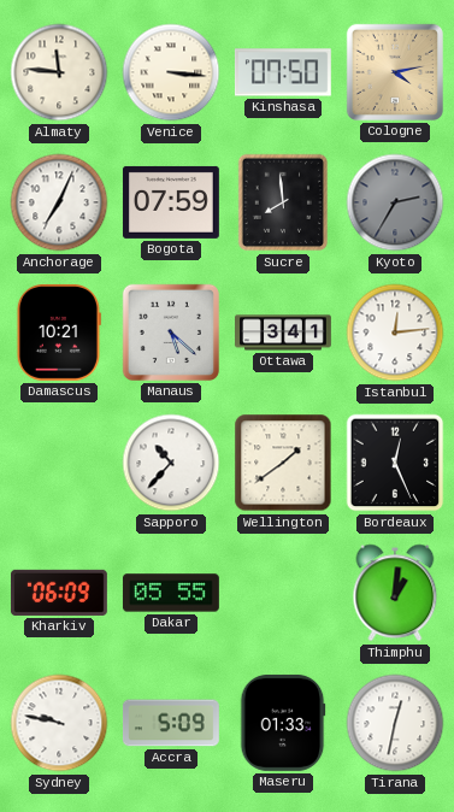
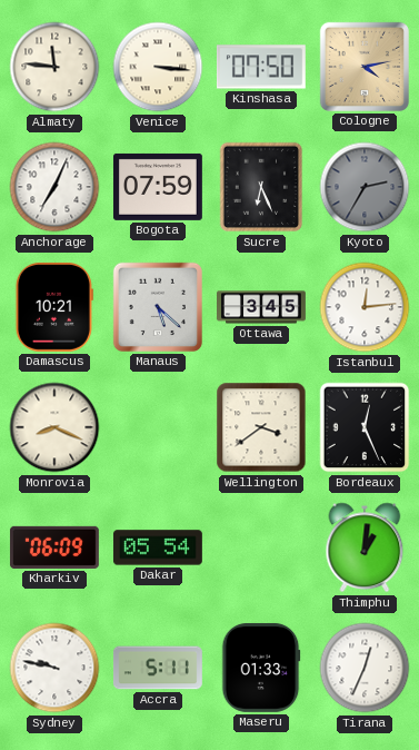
Sucre: 7:59 -> 6:26 (261, 187)
Ottawa: 3:41 -> 3:45 (262, 307)
Monrovia: none -> 8:19 (54, 427)
Sapporo: 10:37 -> none (171, 463)
Wellington: 1:39 -> 3:39 (261, 427)
Dakar: 05:55 -> 05:54 (158, 547)
Accra: 5:09 -> 5:11 (158, 668)
Tirana: 12:32 -> 12:34 (365, 668)
